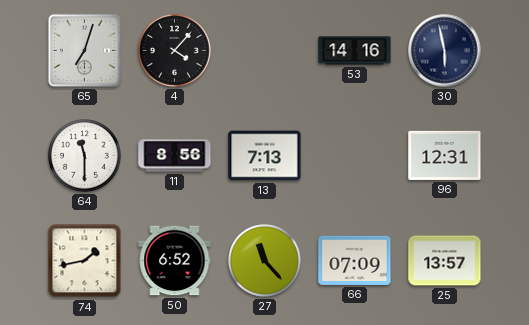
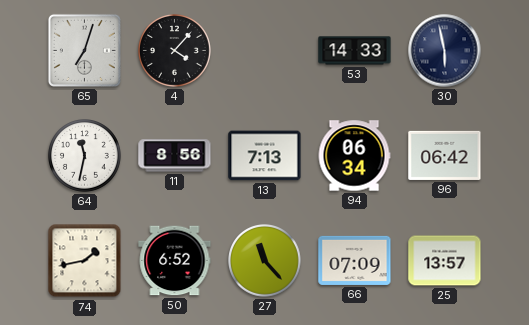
53: 14:16 -> 14:33 (355, 51)
64: 11:30 -> 11:32 (85, 156)
94: none -> 06:34 (354, 156)
96: 12:31 -> 06:42 (445, 155)
